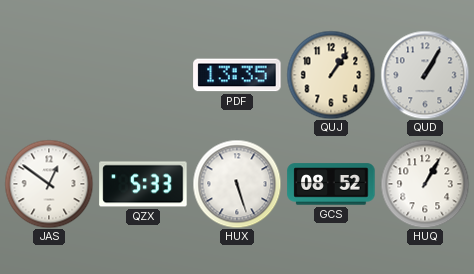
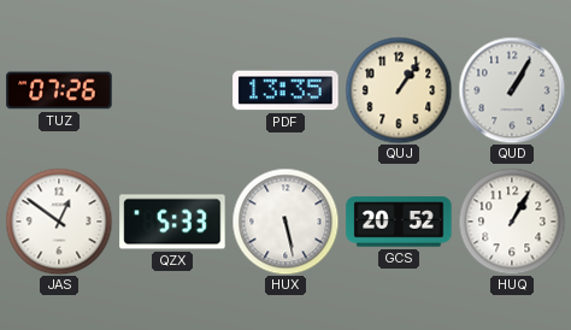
TUZ: none -> 07:26 (59, 90)
HUX: 5:27 -> 5:28 (285, 222)
GCS: 08:52 -> 20:52 (399, 222)
